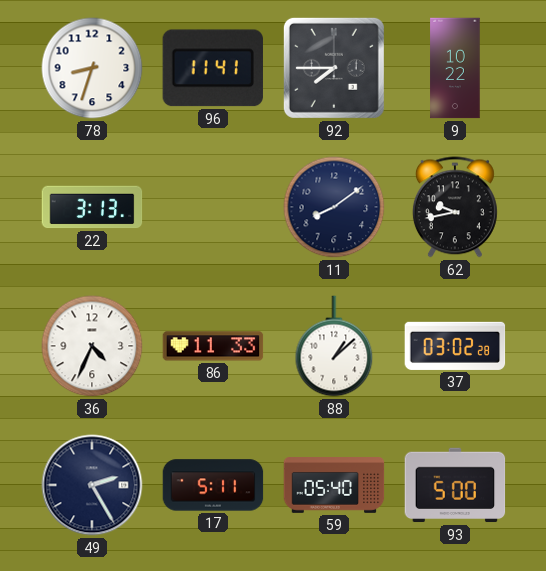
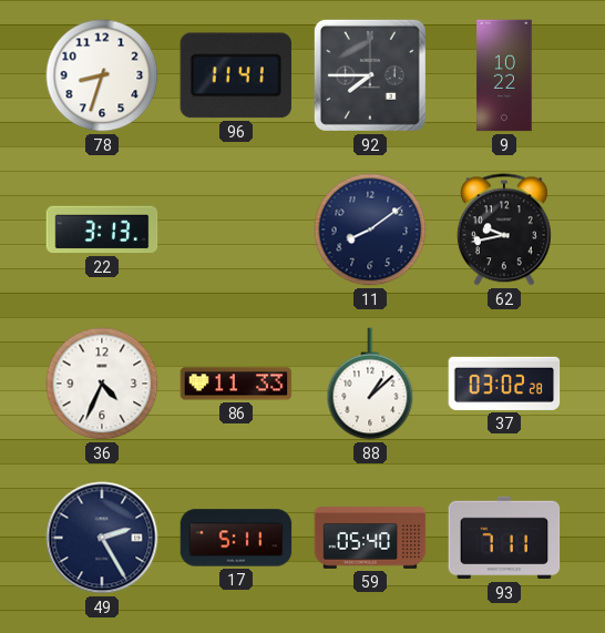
93: 5:00 -> 7:11 (504, 538)
